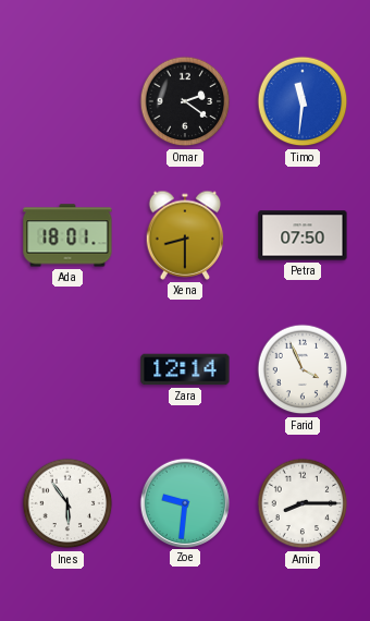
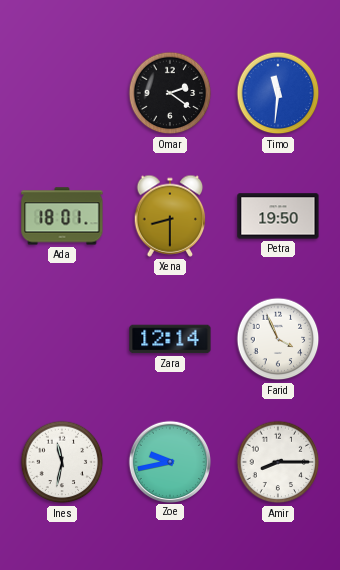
Petra: 07:50 -> 19:50 (278, 216)
Ines: 5:54 -> 11:32 (62, 462)
Zoe: 9:31 -> 9:43 (169, 461)
